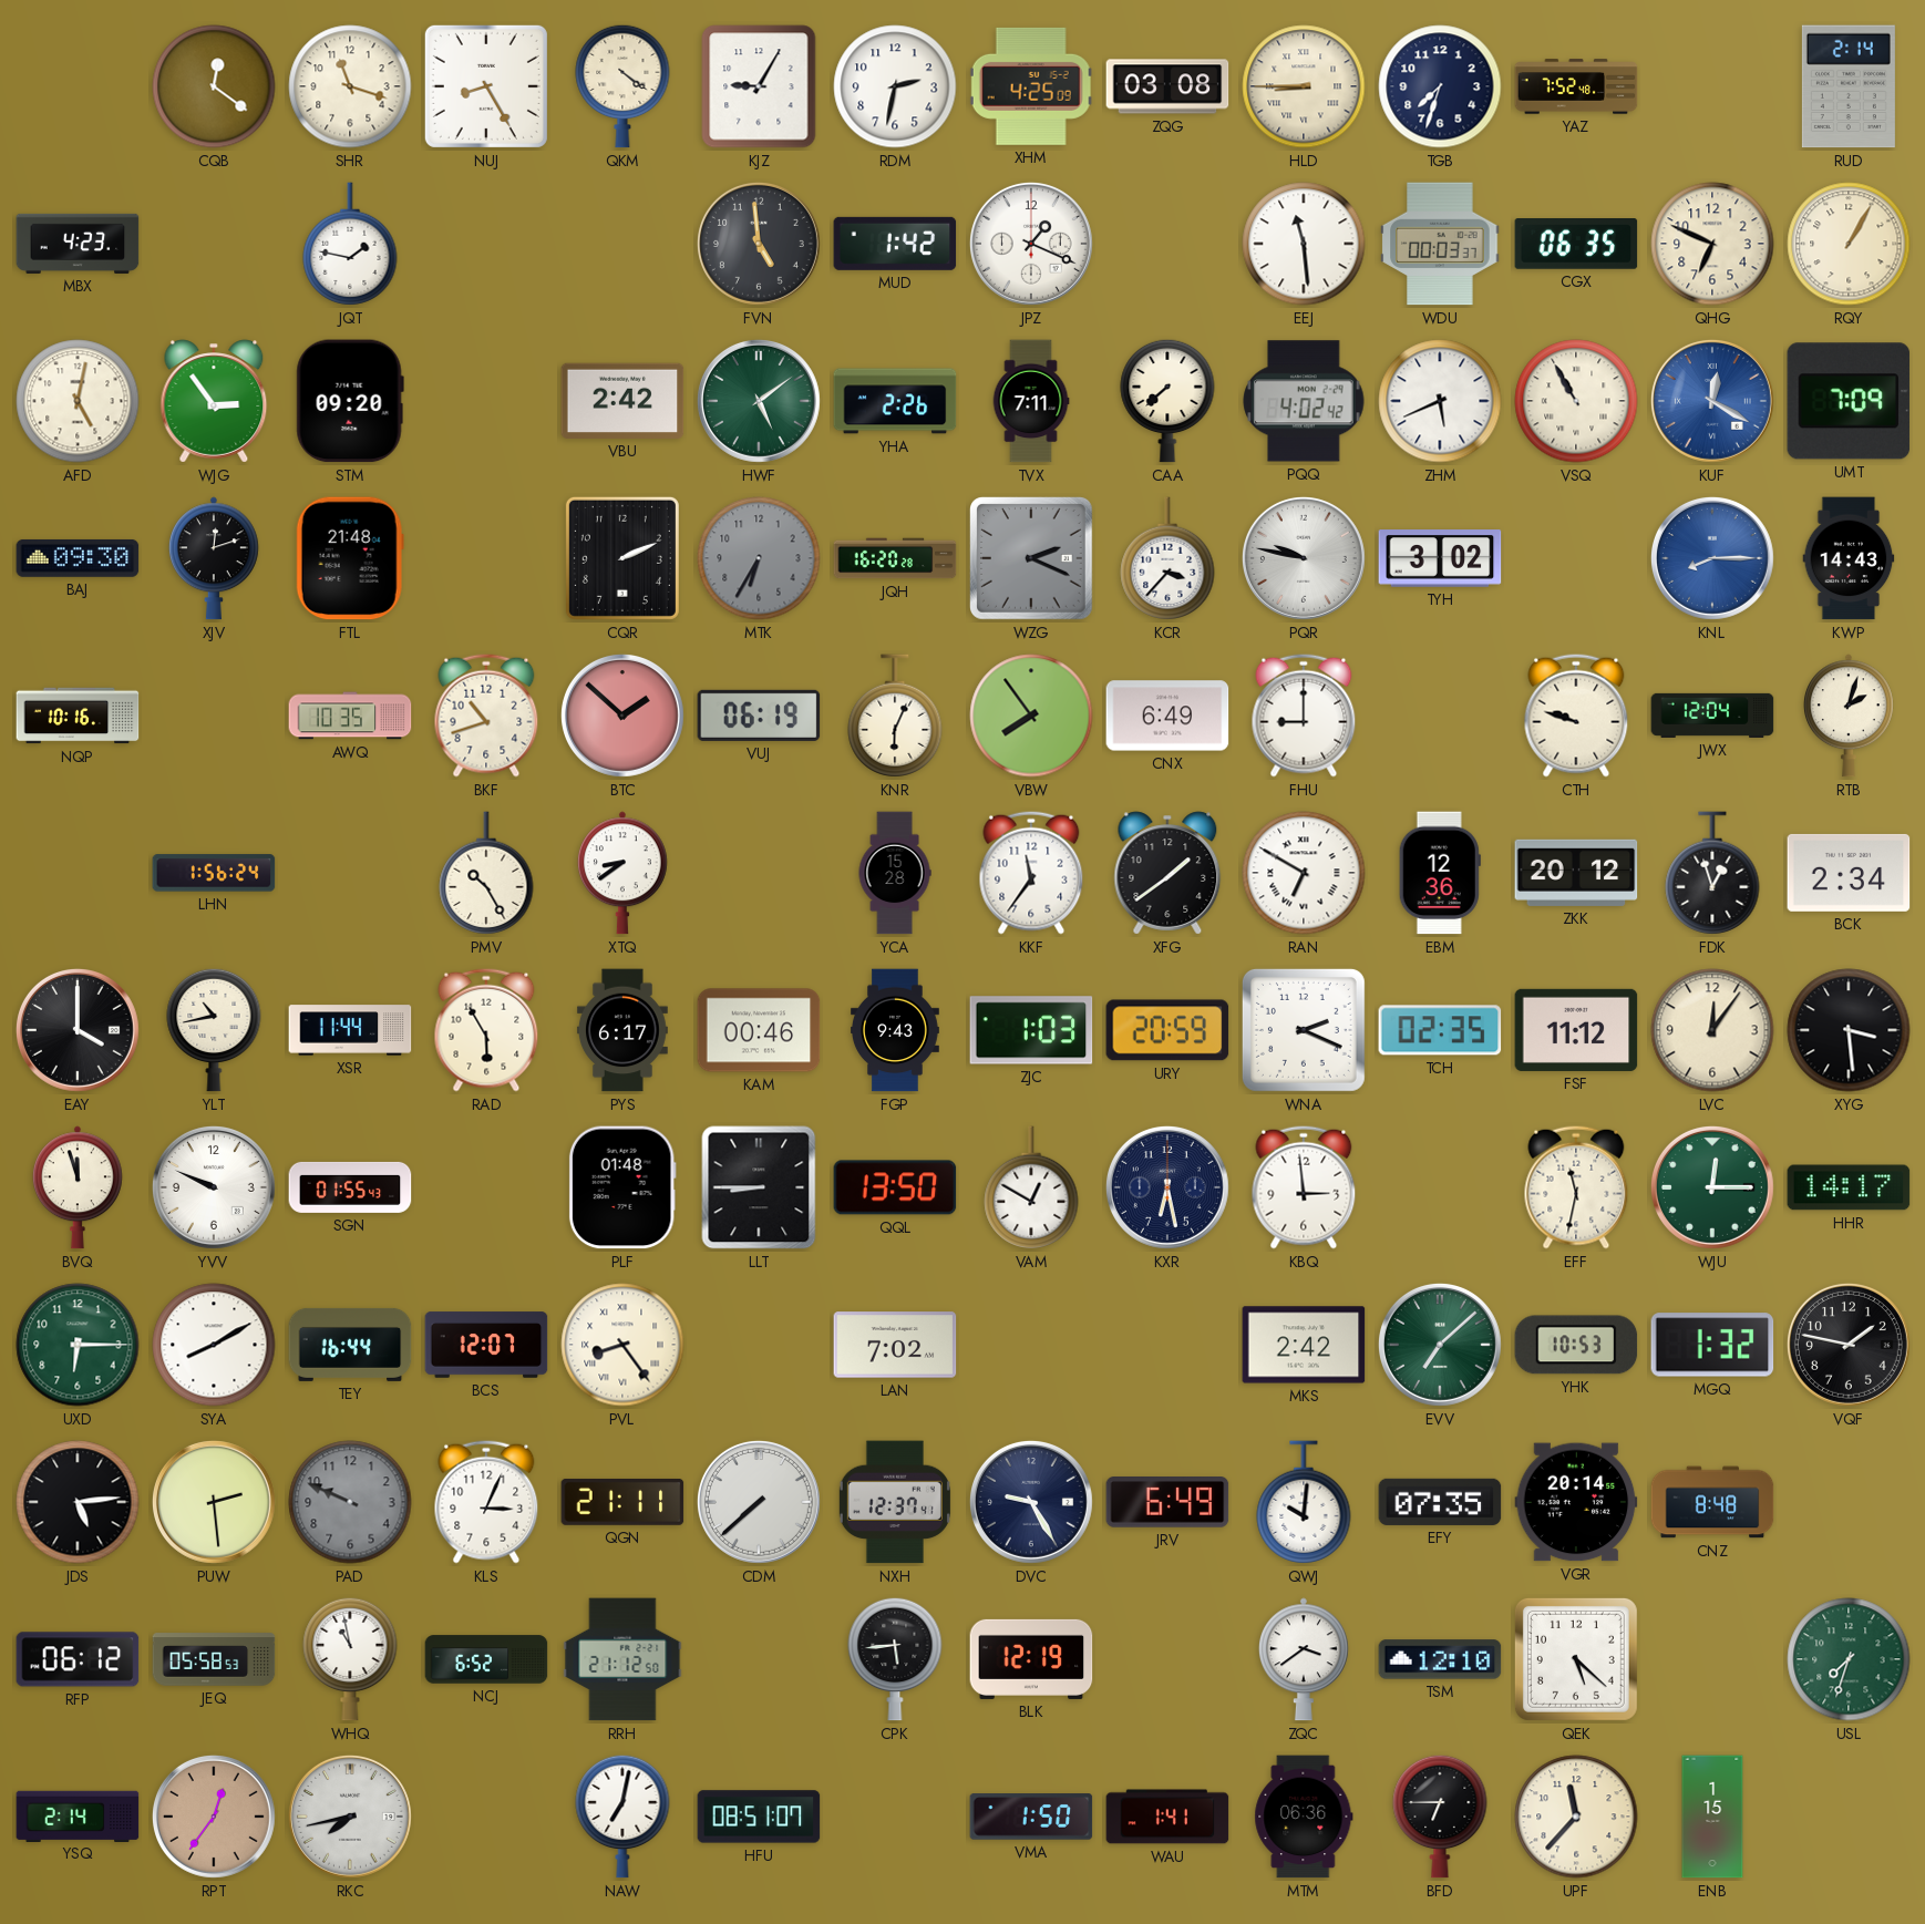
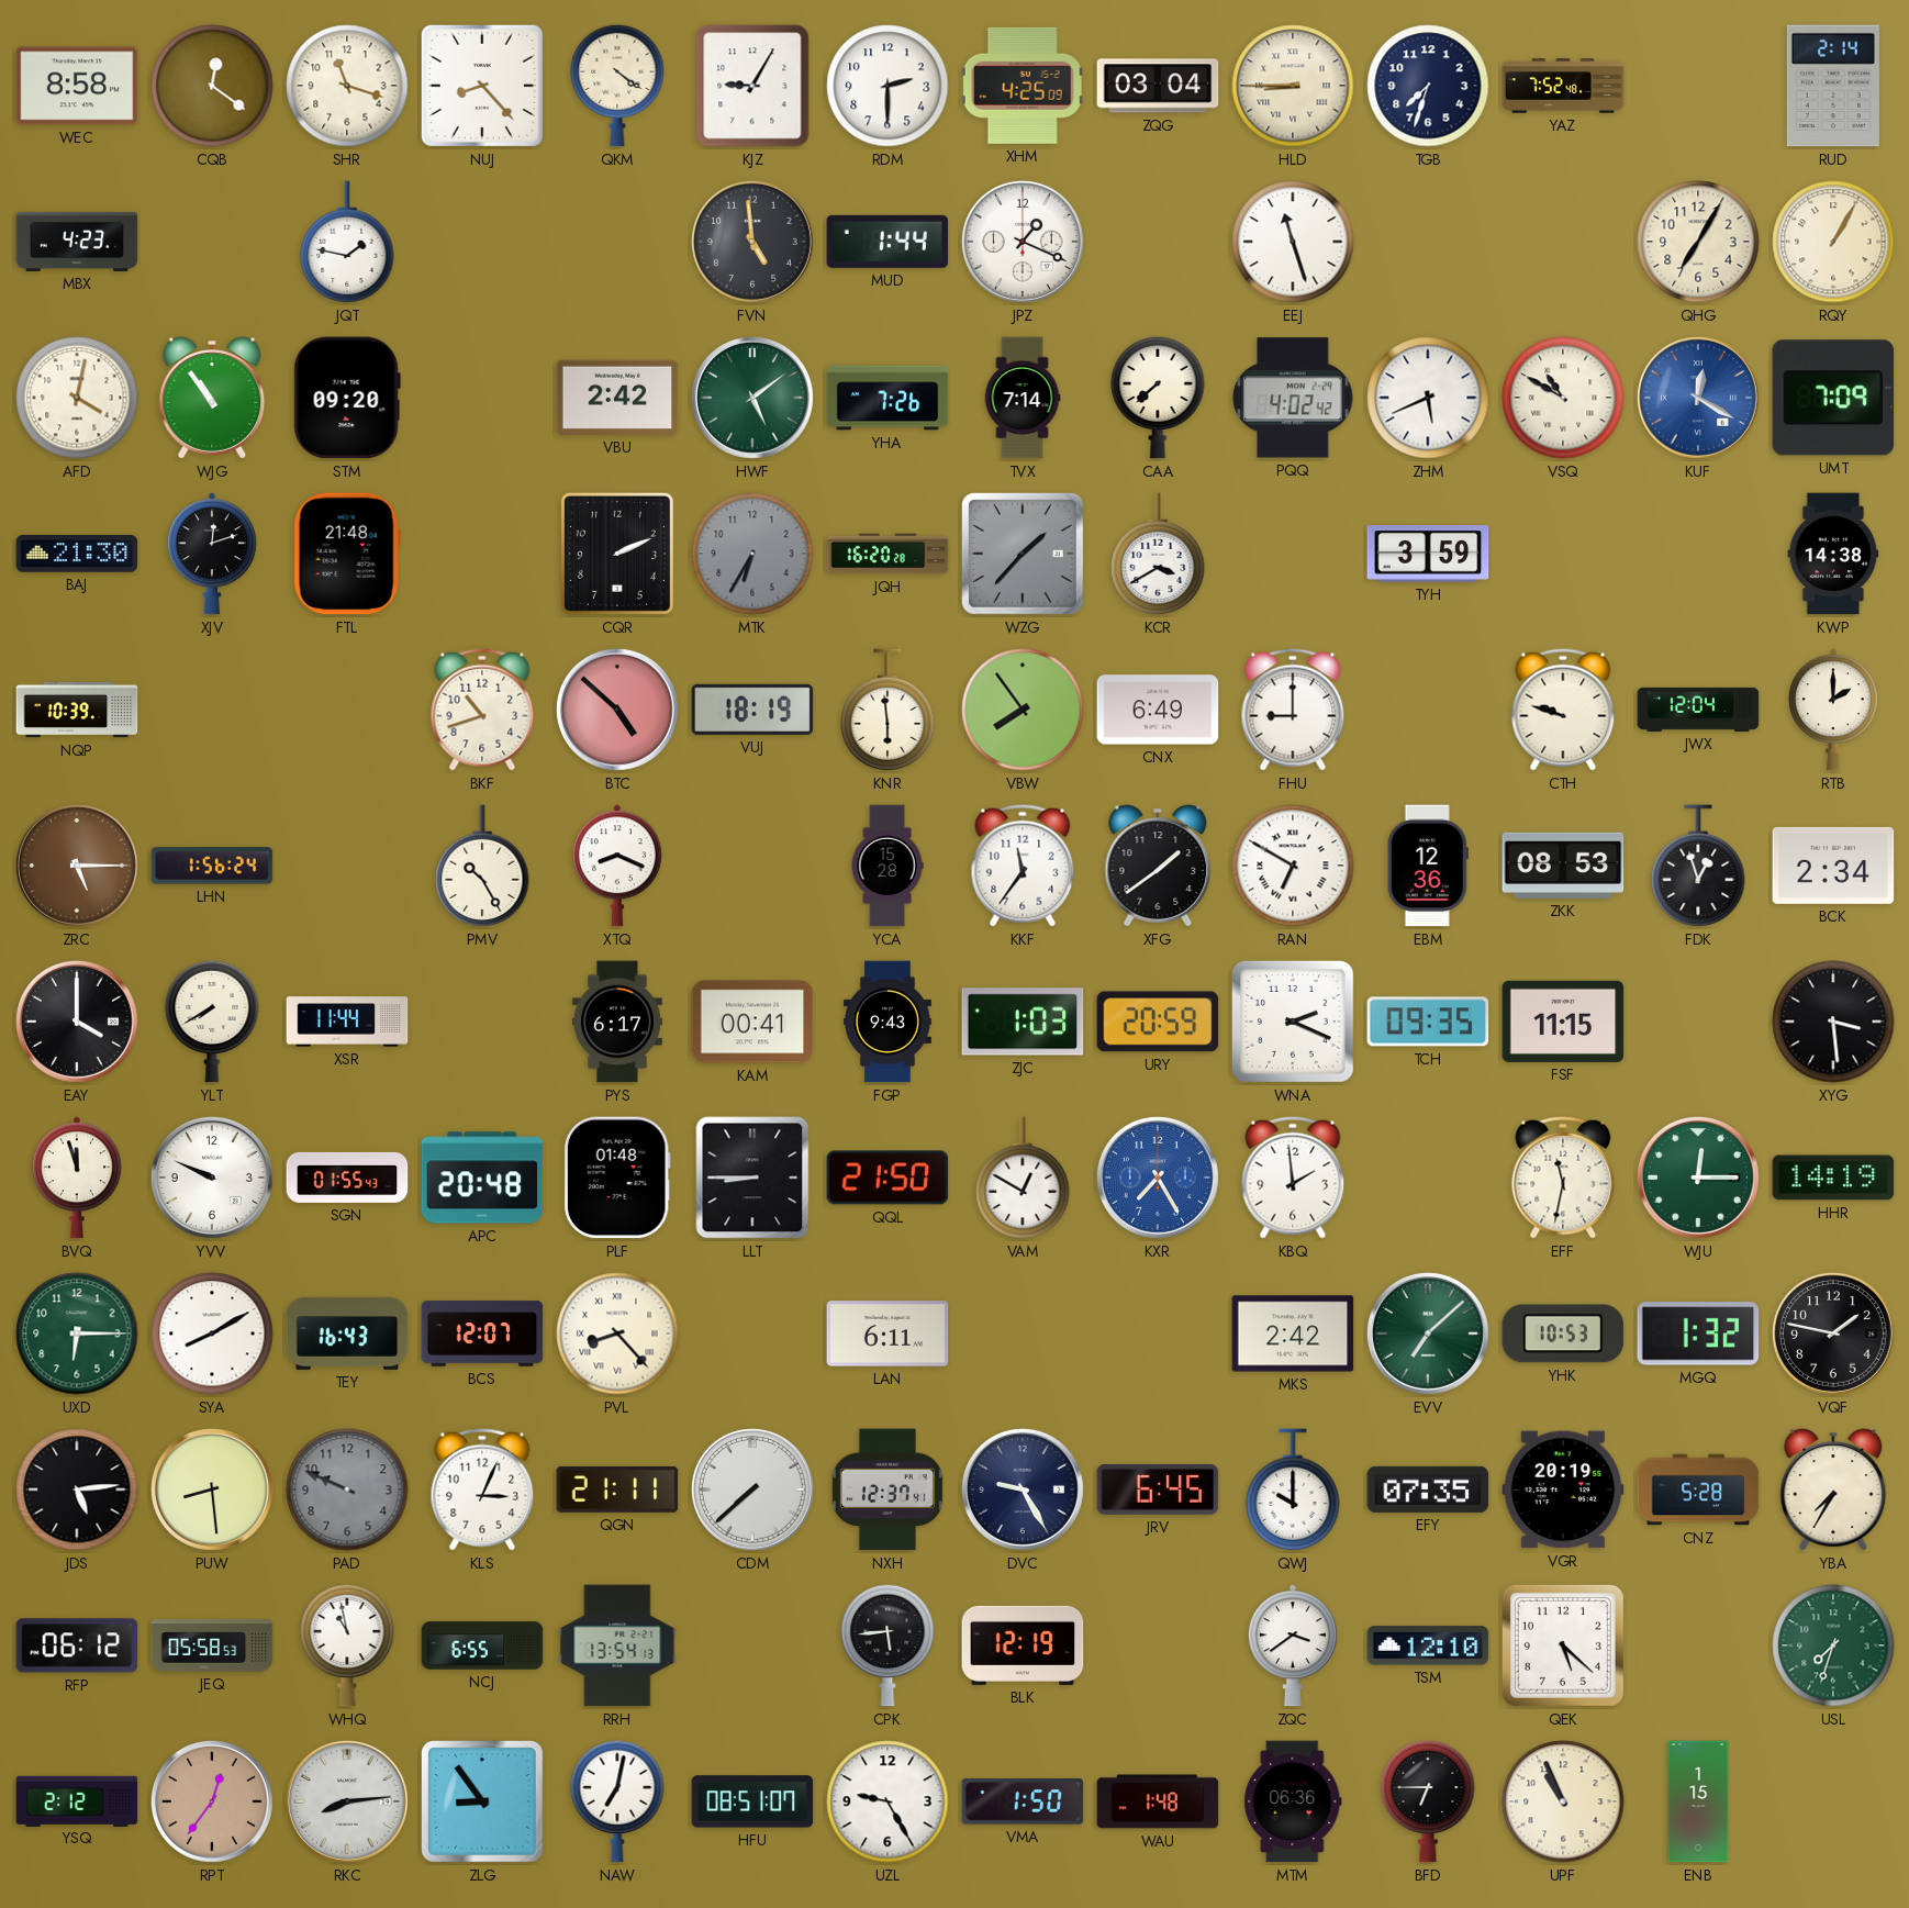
WEC: none -> 8:58 (77, 86)
NUJ: 8:25 -> 8:23 (482, 86)
RDM: 2:32 -> 2:30 (887, 86)
ZQG: 03:08 -> 03:04 (1158, 86)
MUD: 1:42 -> 1:44 (887, 242)
EEJ: 11:29 -> 11:27 (1293, 242)
WDU: 00:03 -> none (1440, 244)
CGX: 06:35 -> none (1576, 245)
QHG: 6:49 -> 7:05 (1698, 242)
AFD: 5:02 -> 4:02 (77, 398)
WJG: 2:54 -> 10:54 (212, 398)
YHA: 2:26 -> 7:26 (887, 398)
TVX: 7:11 -> 7:14 (1023, 398)
VSQ: 10:55 -> 10:50 (1563, 398)
BAJ: 09:30 -> 21:30 (77, 554)
WZG: 2:19 -> 1:37 (1024, 555)
KCR: 3:37 -> 3:40 (1158, 554)
PQR: 9:47 -> none (1304, 558)
TYH: 3:02 -> 3:59 (1428, 554)
KNL: 8:15 -> none (1712, 558)
KWP: 14:43 -> 14:38 (1833, 554)
NQP: 10:16 -> 10:39 (77, 710)
AWQ: 10:35 -> none (350, 716)
BTC: 1:52 -> 4:52 (617, 710)
VUJ: 06:19 -> 18:19 (752, 710)
KNR: 6:04 -> 5:59 (887, 710)
RTB: 2:03 -> 2:00 (1833, 710)
ZRC: none -> 5:15 (77, 866)
XTQ: 8:39 -> 8:19 (617, 866)
ZKK: 20:12 -> 08:53 (1563, 866)
YLT: 10:43 -> 7:40 (212, 1022)
RAD: 5:55 -> none (486, 1030)
KAM: 00:46 -> 00:41 (752, 1022)
TCH: 02:35 -> 09:35 (1428, 1022)
FSF: 11:12 -> 11:15 (1563, 1022)
LVC: 12:06 -> none (1712, 1030)
APC: none -> 20:48 (482, 1178)
QQL: 13:50 -> 21:50 (887, 1178)
KXR: 6:28 -> 7:25 (1158, 1178)
KXR dial: navy -> blue (1158, 1178)
KBQ: 2:59 -> 1:59 (1293, 1178)
HHR: 14:17 -> 14:19 (1833, 1178)
TEY: 16:44 -> 16:43 (347, 1334)
PVL: 8:24 -> 8:23 (617, 1334)
LAN: 7:02 -> 6:11 (887, 1334)
PUW: 2:29 -> 8:29 (212, 1489)
JRV: 6:49 -> 6:45 (1158, 1489)
QWJ: 10:01 -> 10:00 (1293, 1489)
VGR: 20:14 -> 20:19 (1563, 1489)
CNZ: 8:48 -> 5:28 (1698, 1489)
YBA: none -> 7:35 (1833, 1489)
NCJ: 6:52 -> 6:55 (482, 1645)
RRH: 21:12 -> 13:54 (617, 1645)
YSQ: 2:14 -> 2:12 (77, 1800)
RKC: 7:43 -> 8:14 (347, 1801)
ZLG: none -> 8:54 (483, 1803)
UZL: none -> 9:25 (887, 1801)
WAU: 1:41 -> 1:48 (1158, 1801)
UPF: 11:37 -> 10:56 (1563, 1801)
